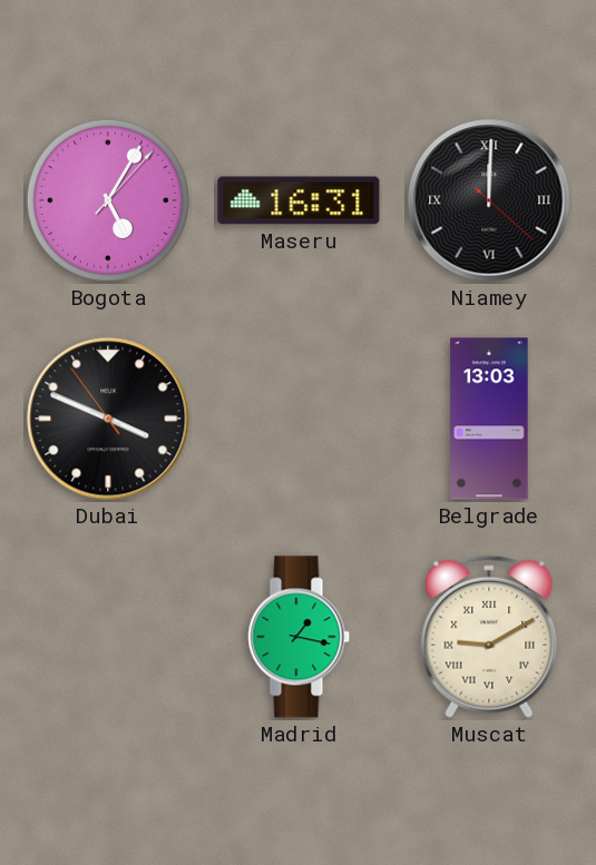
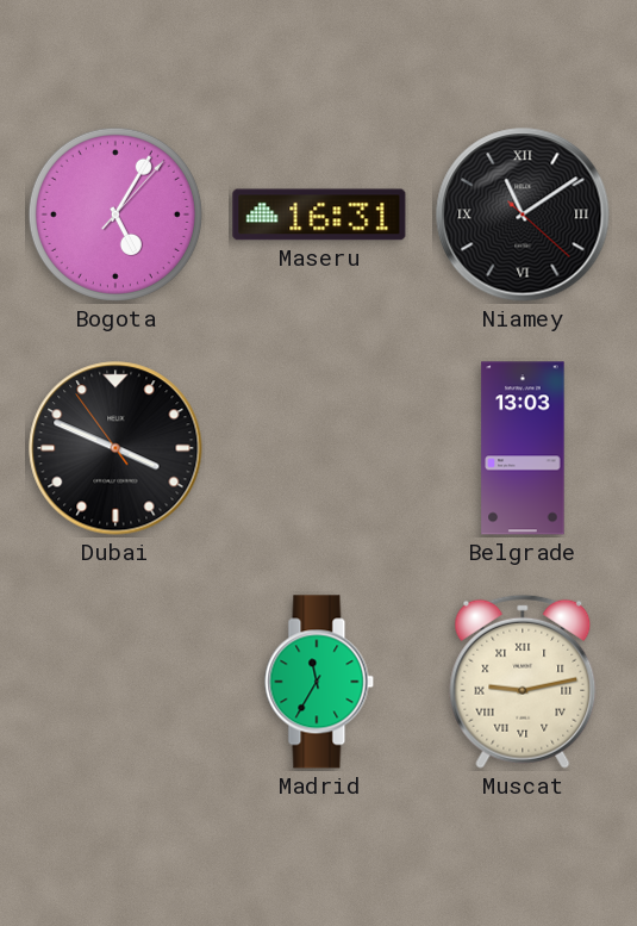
Niamey: 12:00 -> 11:09 (523, 215)
Madrid: 1:17 -> 11:35 (319, 682)
Muscat: 9:10 -> 9:13 (523, 682)
